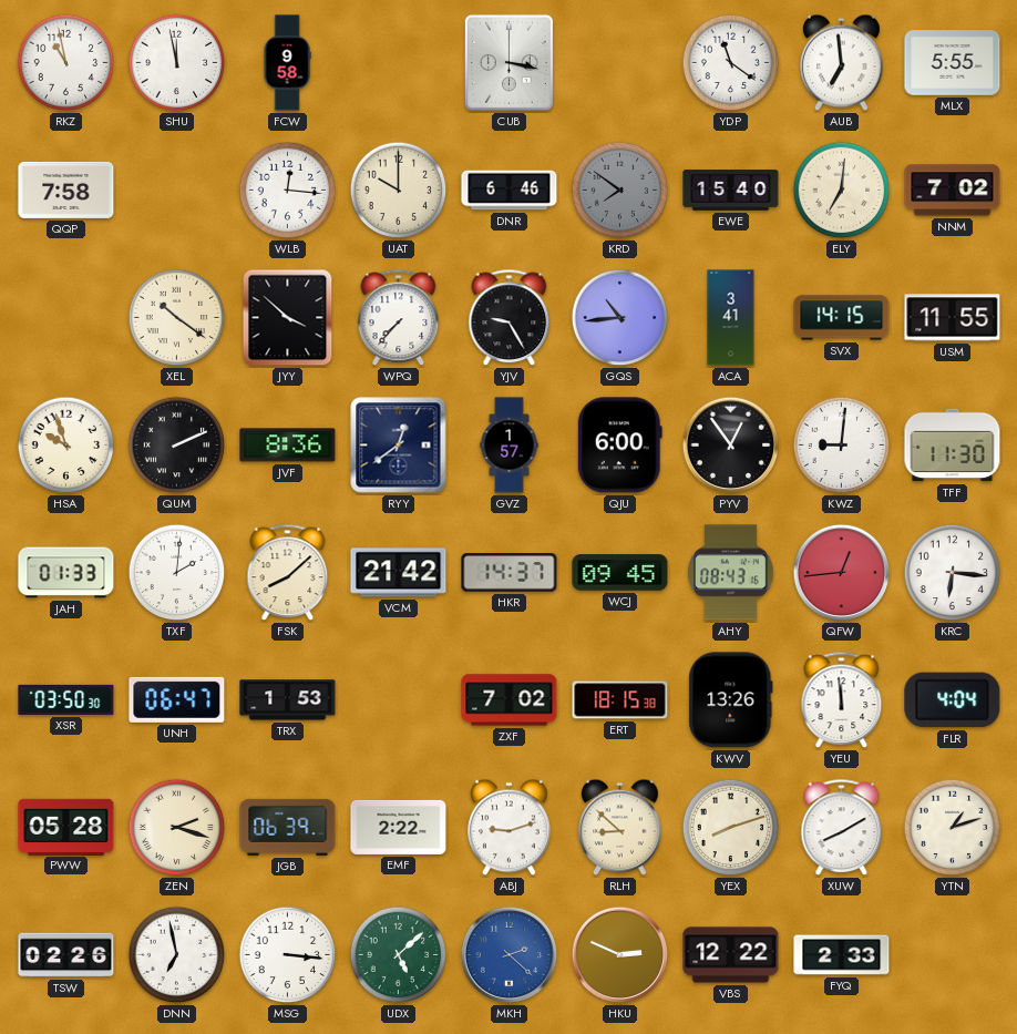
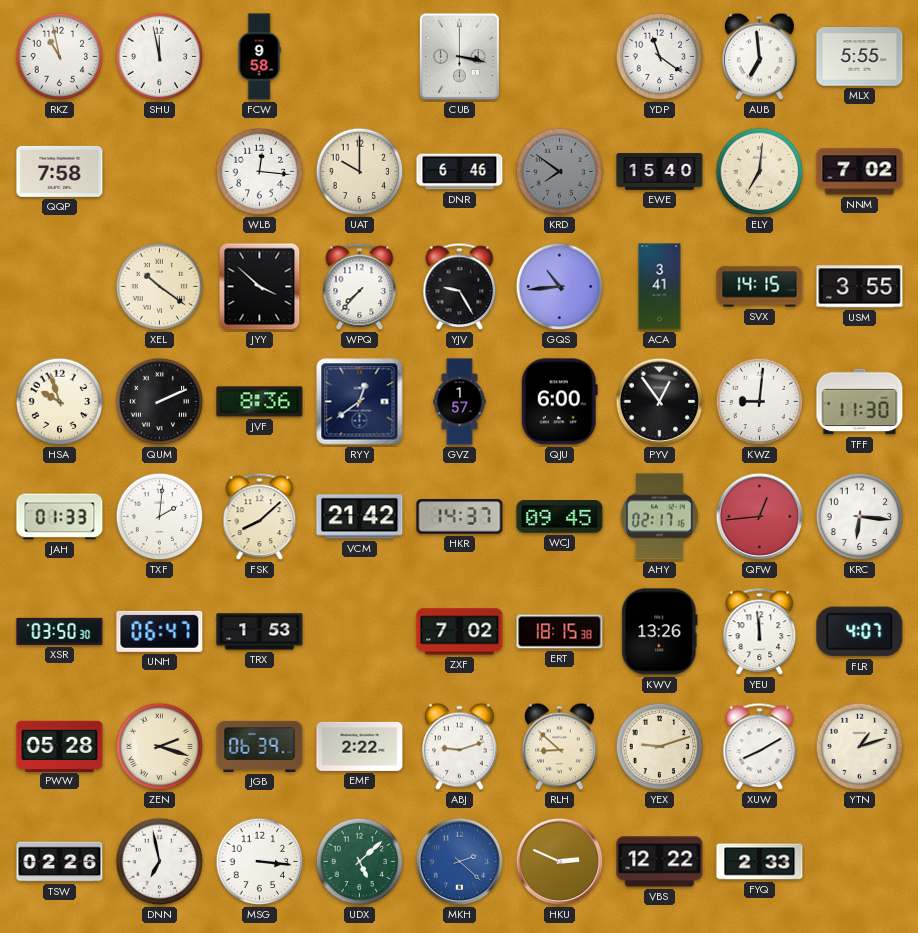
USM: 11:55 -> 3:55 (860, 287)
AHY: 08:43 -> 02:17 (660, 517)
FLR: 4:04 -> 4:07 (860, 632)
YEX: 8:12 -> 9:12 (660, 747)
